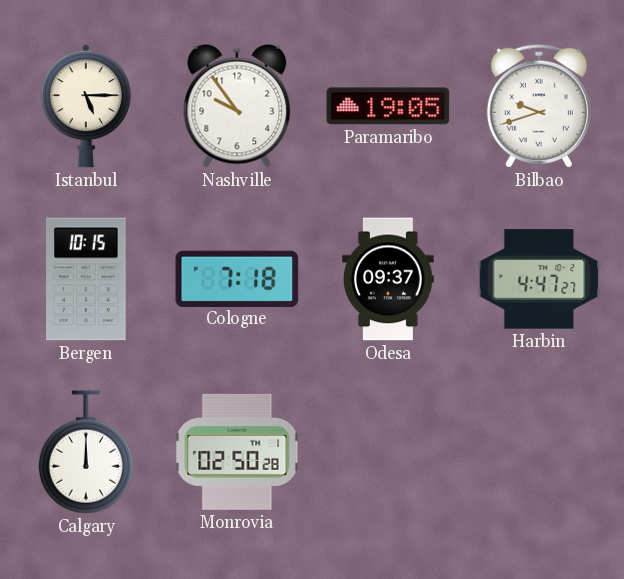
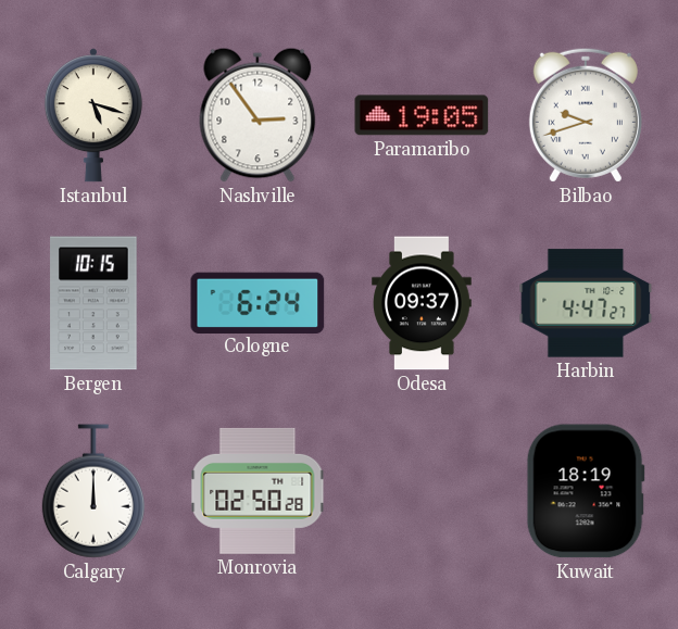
Istanbul: 5:15 -> 5:18 (93, 115)
Nashville: 9:54 -> 2:54 (258, 115)
Cologne: 7:18 -> 6:24 (258, 302)
Kuwait: none -> 18:19 (586, 491)
